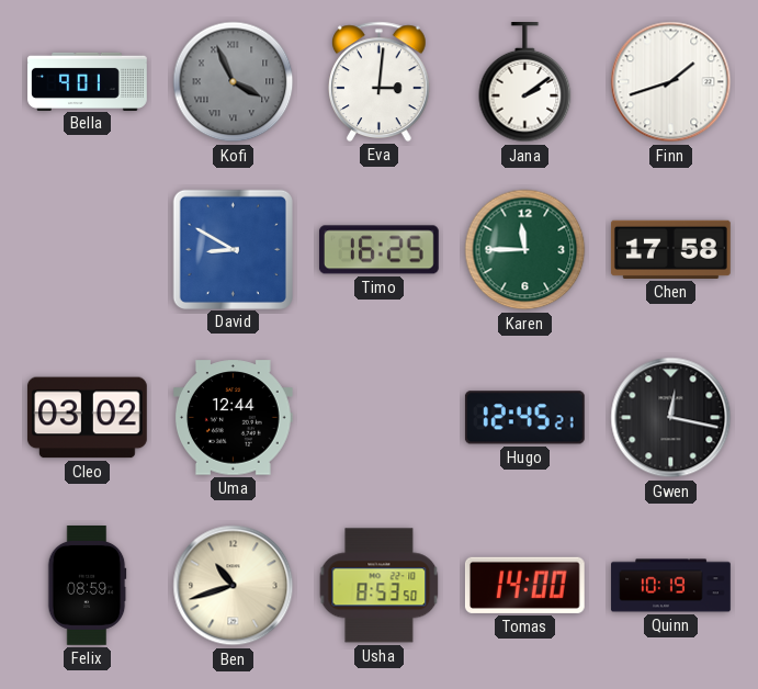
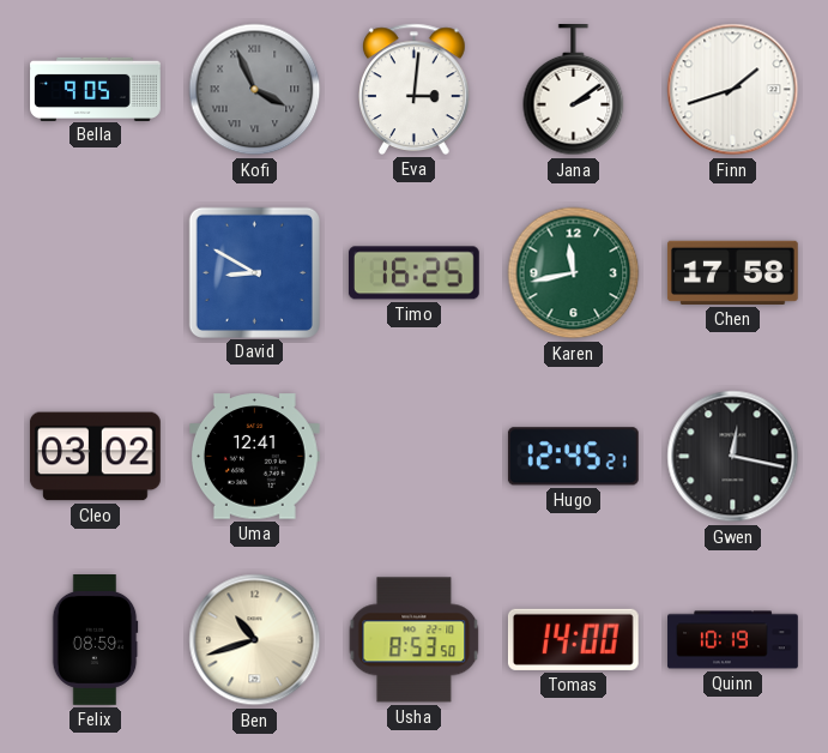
Bella: 9:01 -> 9:05 (96, 89)
Karen: 11:45 -> 11:43 (574, 273)
Uma: 12:44 -> 12:41 (254, 457)
